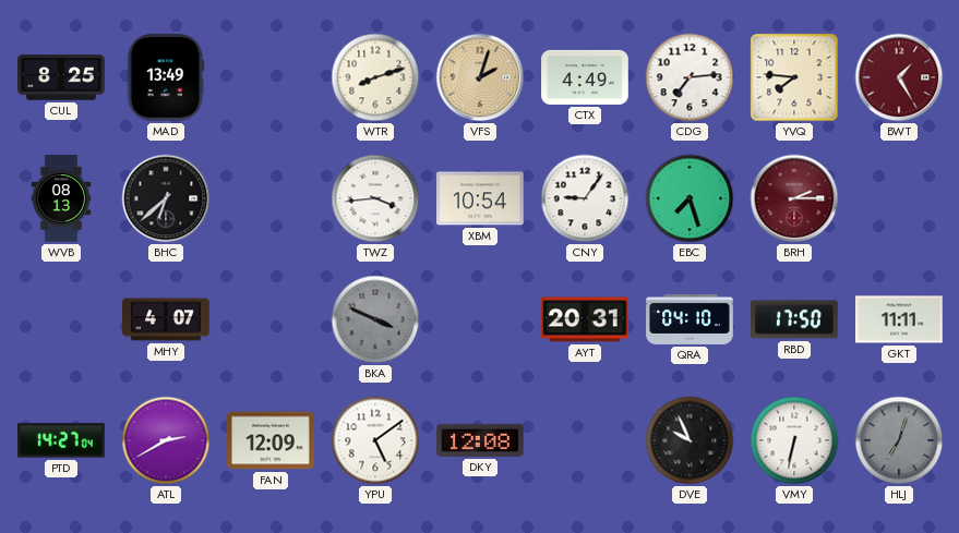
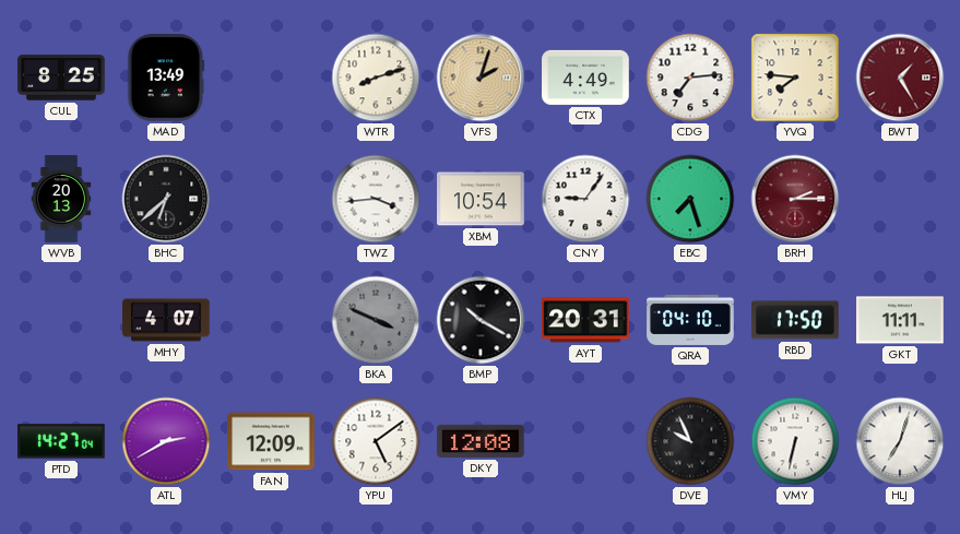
WVB: 08:13 -> 20:13 (61, 199)
BMP: none -> 10:20 (481, 320)
HLJ dial: grey -> white (900, 441)
